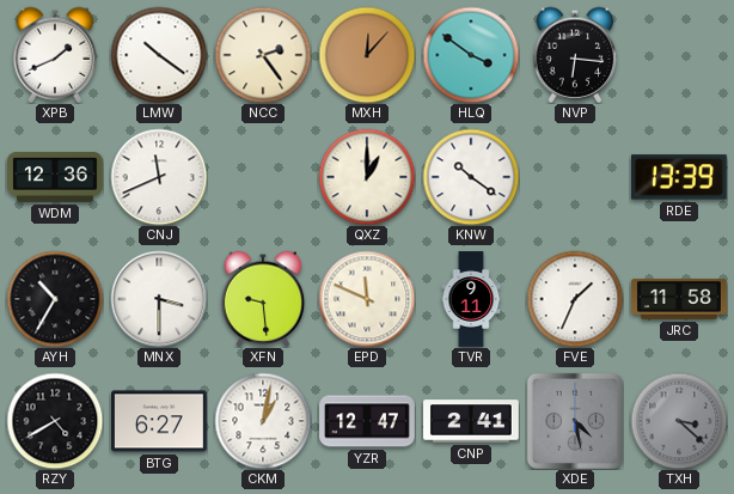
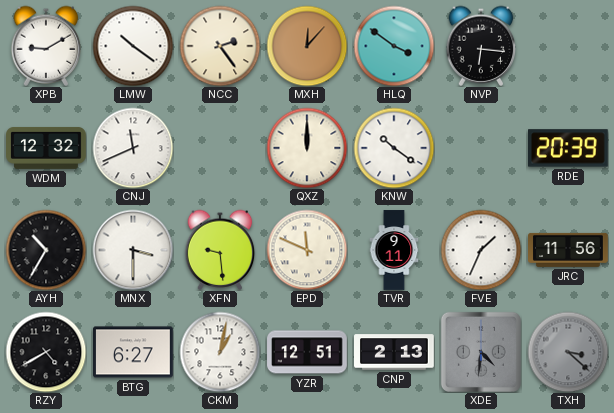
XPB: 1:41 -> 9:10 (46, 46)
WDM: 12:36 -> 12:32 (46, 148)
QXZ: 1:00 -> 12:00 (307, 148)
RDE: 13:39 -> 20:39 (569, 148)
JRC: 11:58 -> 11:56 (568, 250)
YZR: 12:47 -> 12:51 (307, 352)
CNP: 2:41 -> 2:13 (395, 352)
XDE: 4:28 -> 4:31 (481, 352)
